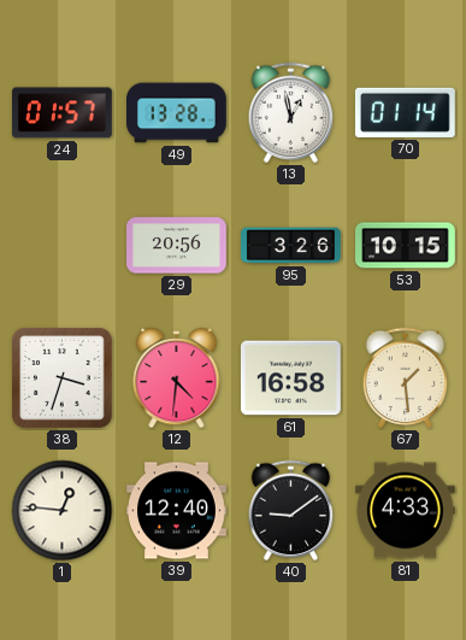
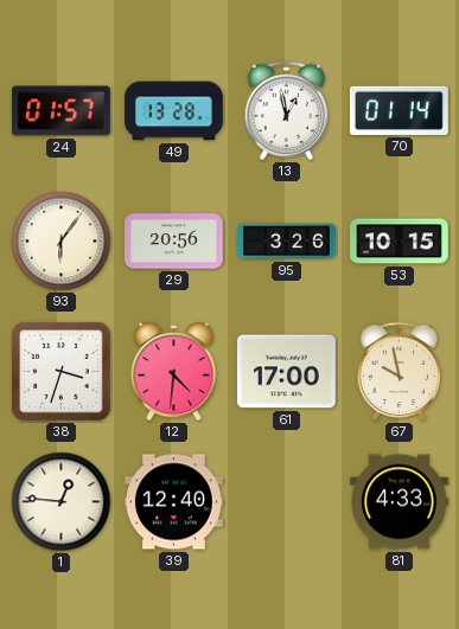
93: none -> 6:06 (62, 242)
61: 16:58 -> 17:00 (287, 372)
67: 1:29 -> 9:58 (400, 372)
40: 9:09 -> none (291, 511)
